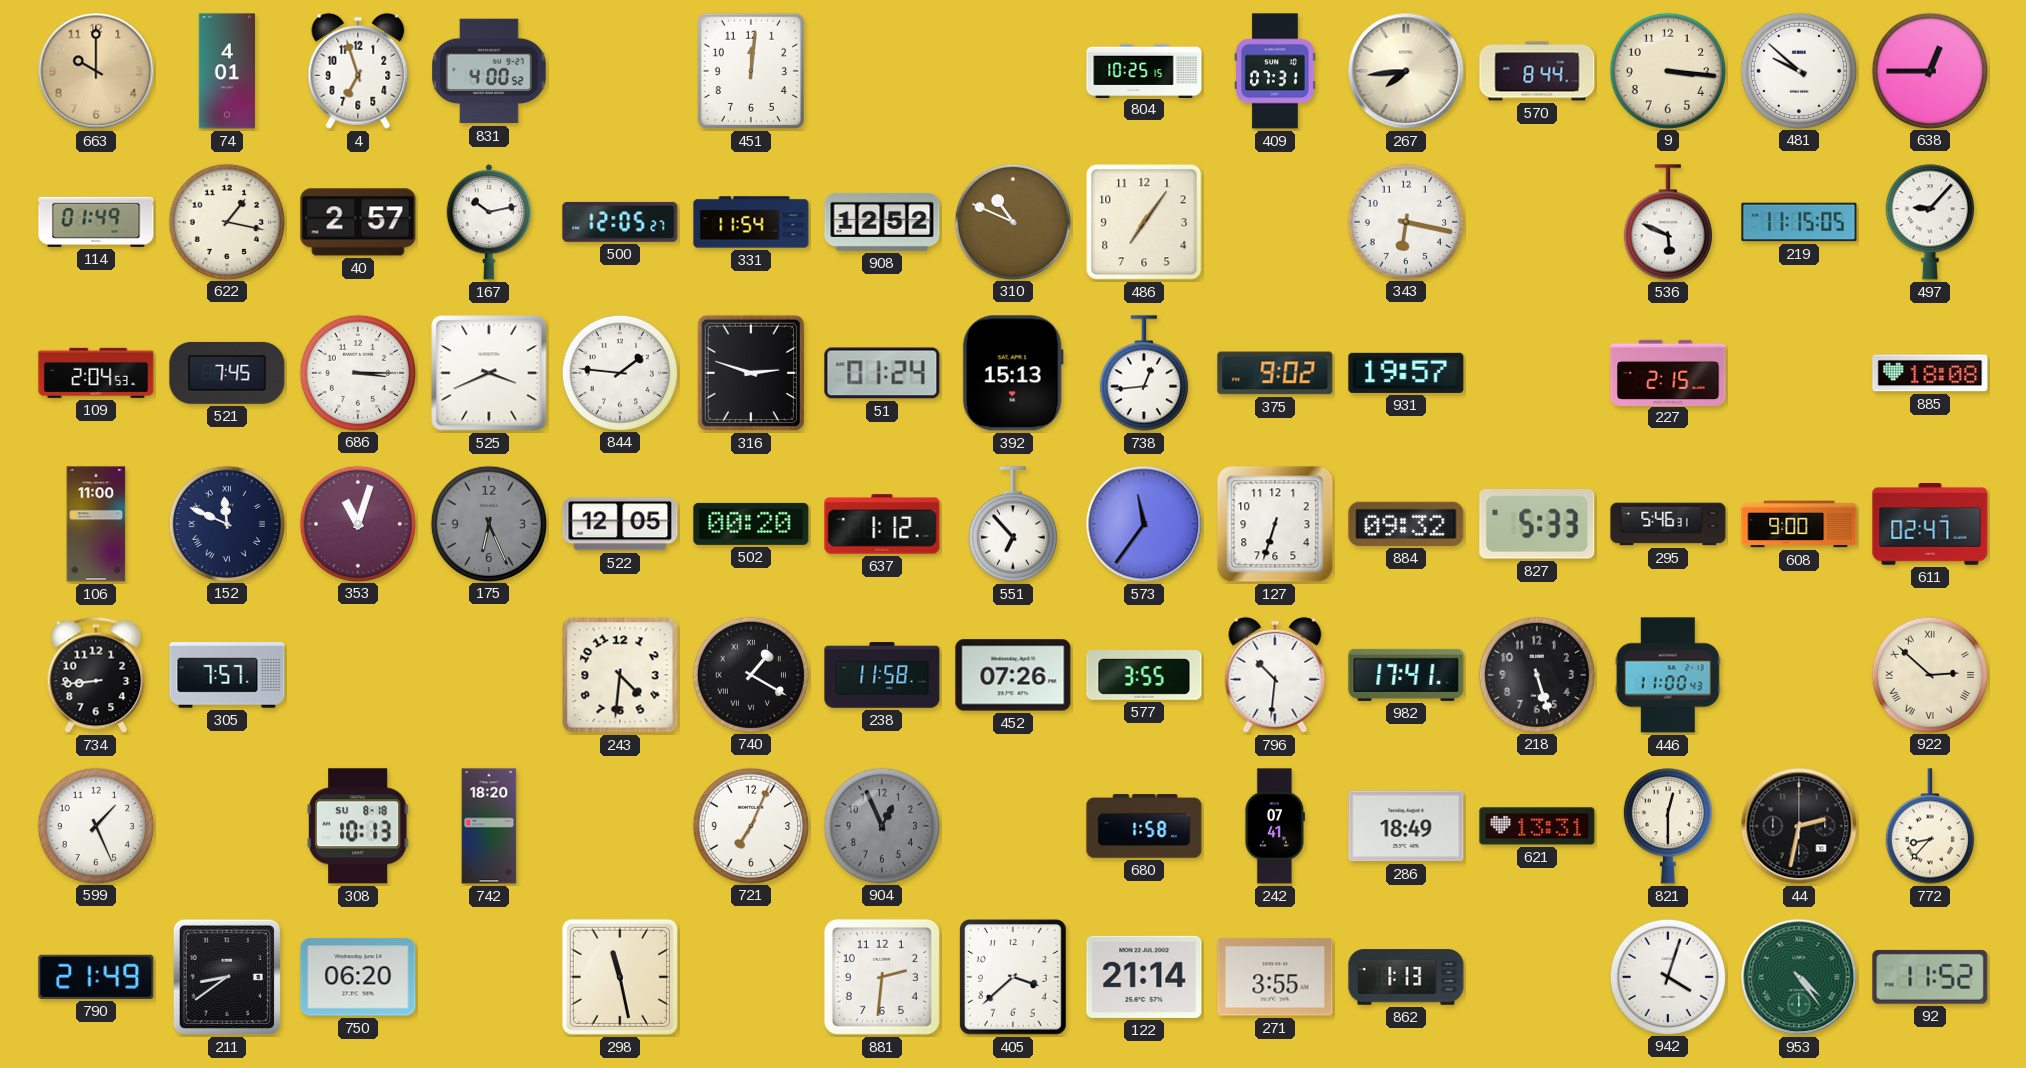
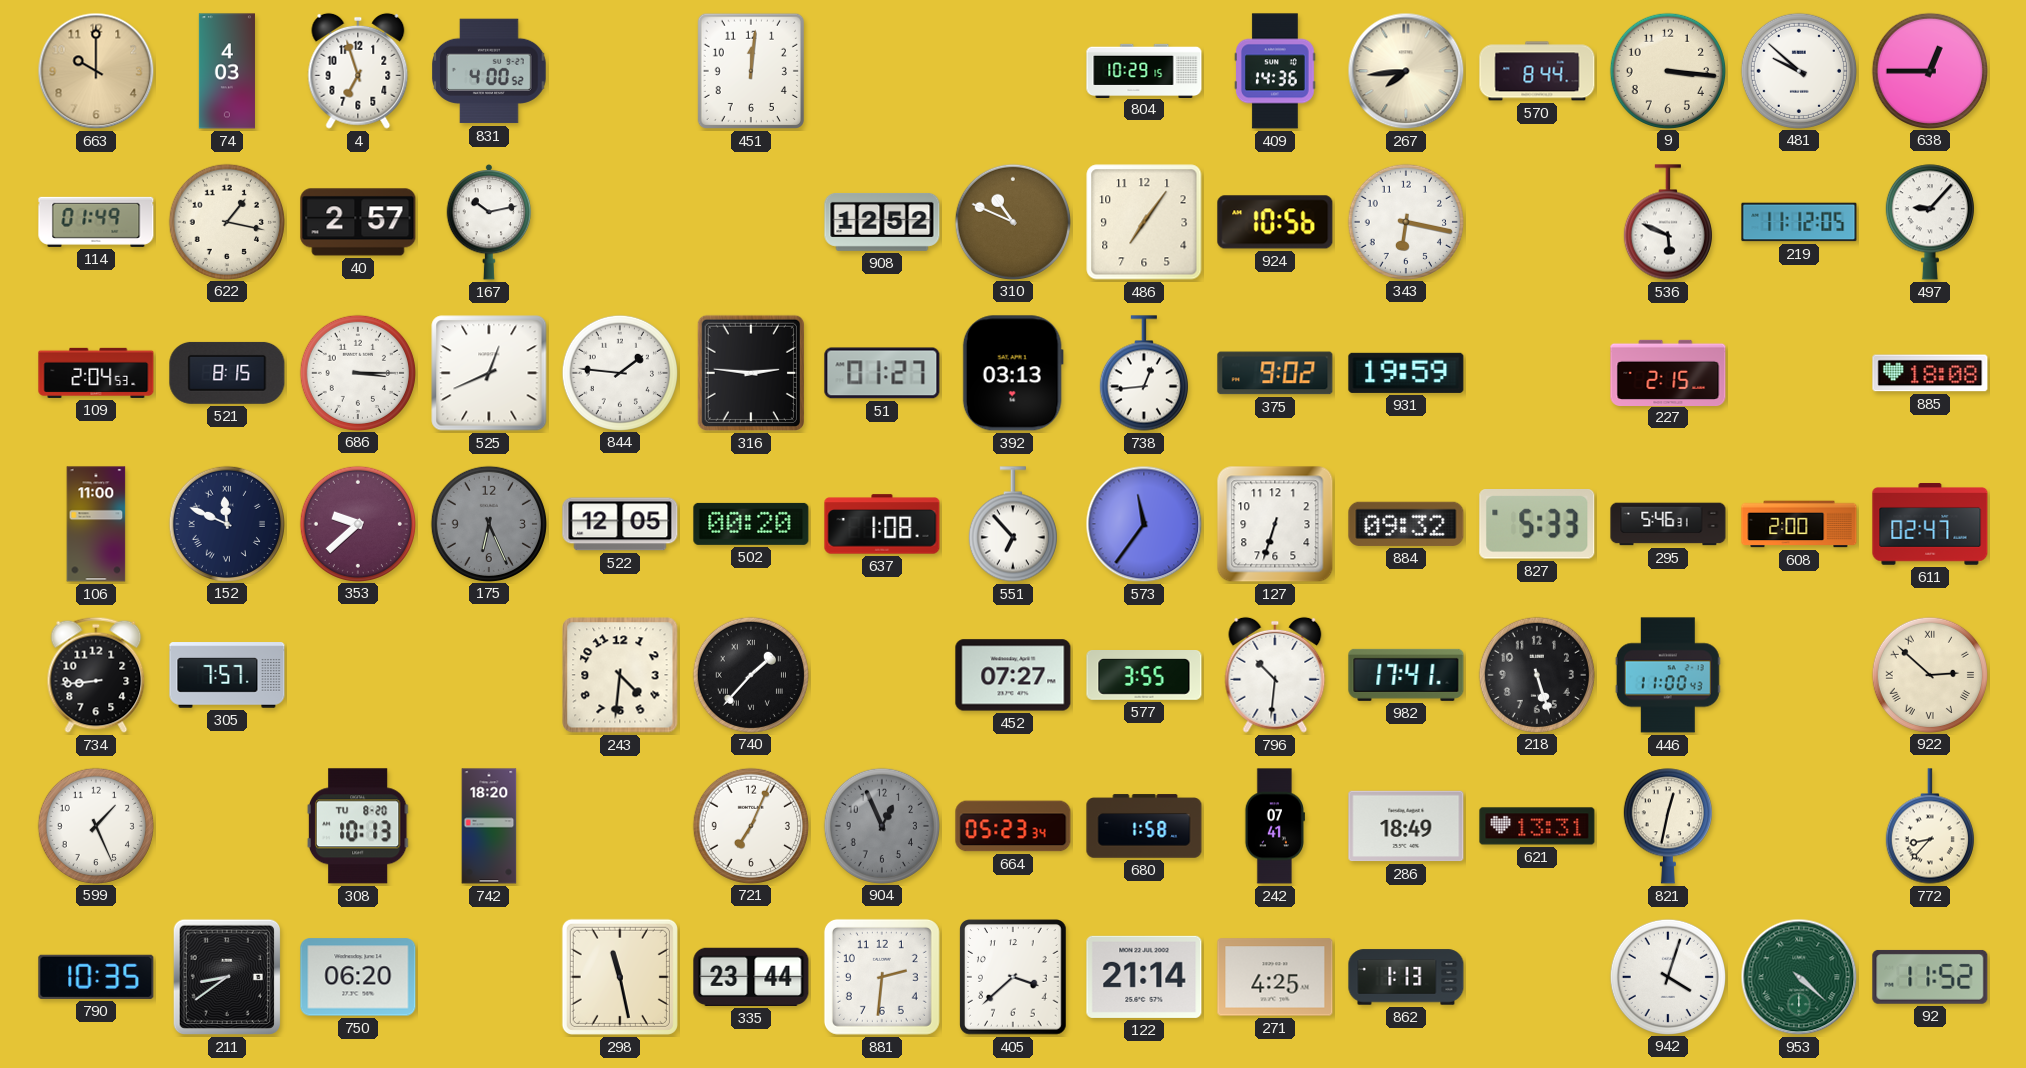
74: 4:01 -> 4:03 (227, 71)
804: 10:25 -> 10:29 (1144, 70)
409: 07:31 -> 14:36 (1276, 71)
500: 12:05 -> none (620, 222)
331: 11:54 -> none (751, 222)
924: none -> 10:56 (1275, 222)
219: 11:15 -> 11:12 (1799, 222)
521: 7:45 -> 8:15 (227, 373)
525: 3:41 -> 12:41 (489, 373)
316: 2:48 -> 2:46 (751, 373)
51: 01:24 -> 01:27 (882, 373)
392: 15:13 -> 03:13 (1013, 373)
931: 19:57 -> 19:59 (1406, 373)
353: 11:03 -> 9:38 (357, 523)
637: 1:12 -> 1:08 (882, 524)
608: 9:00 -> 2:00 (1799, 524)
740: 1:20 -> 1:37 (750, 674)
238: 11:58 -> none (882, 675)
452: 07:26 -> 07:27 (1013, 675)
308 date: SU 8-18 -> TU 8-20 (358, 826)
664: none -> 05:23 (1013, 826)
821: 12:30 -> 12:32 (1668, 826)
44: 2:32 -> none (1799, 826)
790: 21:49 -> 10:35 (96, 977)
335: none -> 23:44 (751, 977)
271: 3:55 -> 4:25 (1275, 977)
953: 4:24 -> 4:22 (1799, 977)
